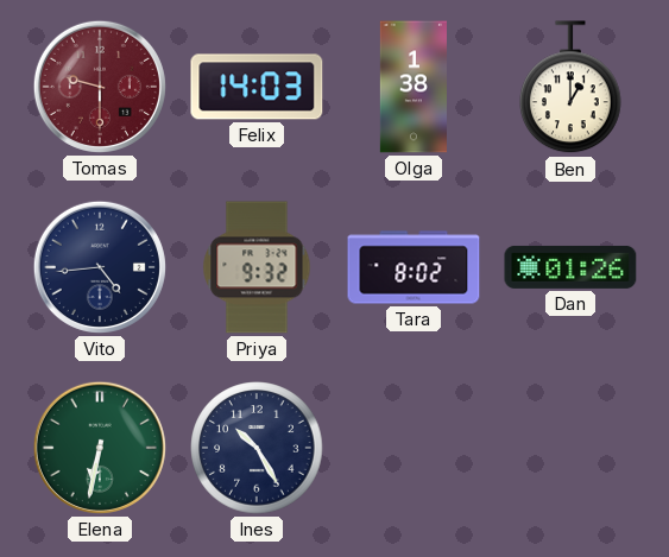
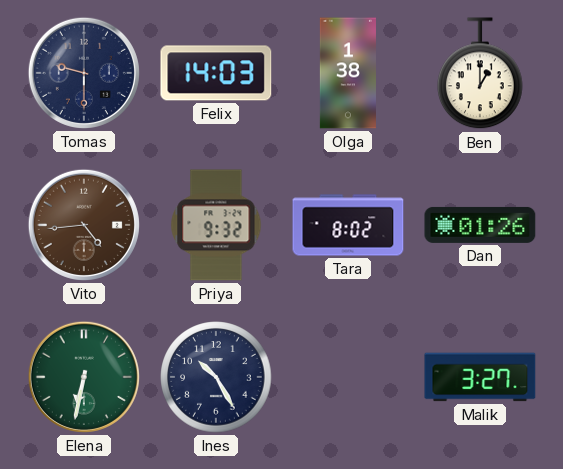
Tomas dial: burgundy -> navy (84, 73)
Vito dial: navy -> brown (84, 225)
Malik: none -> 3:27 (480, 377)
